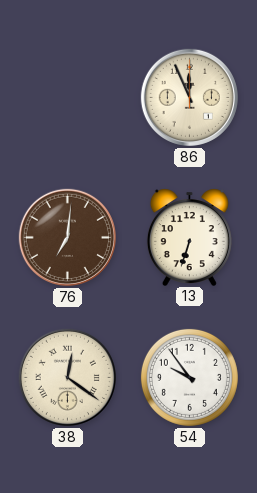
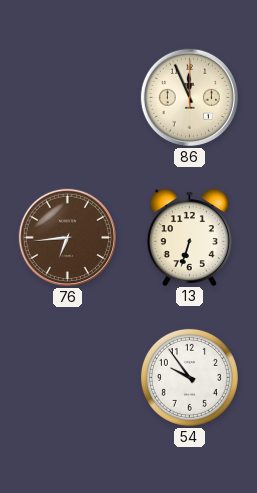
76: 7:01 -> 6:44 (67, 237)
38: 12:21 -> none (67, 377)
